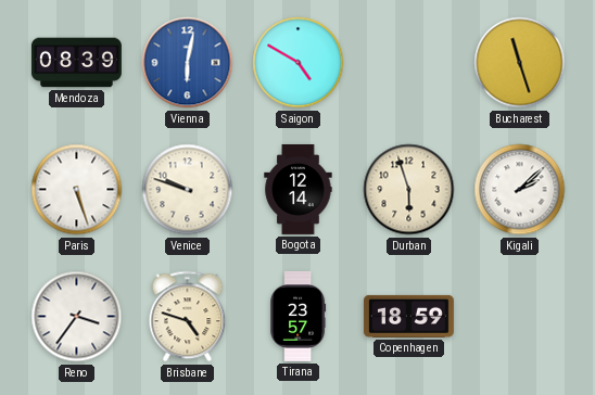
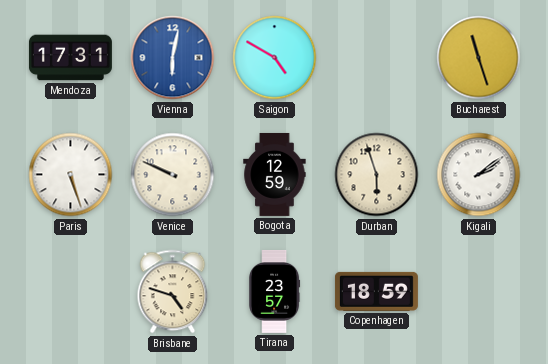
Mendoza: 08:39 -> 17:31 (70, 58)
Venice: 9:48 -> 9:49 (173, 175)
Bogota: 12:14 -> 12:59 (275, 174)
Kigali: 2:08 -> 2:09 (479, 175)
Reno: 3:36 -> none (77, 317)
